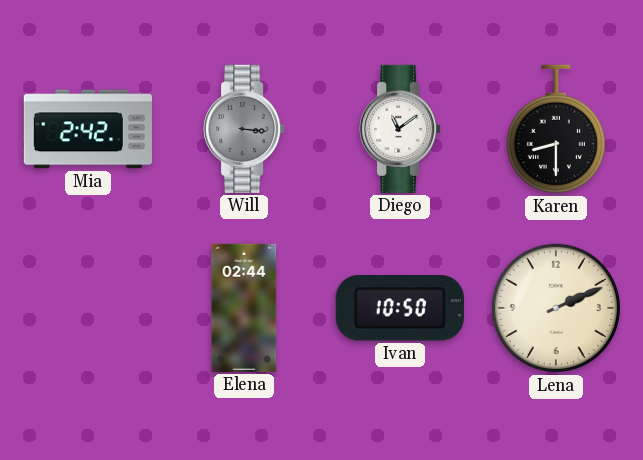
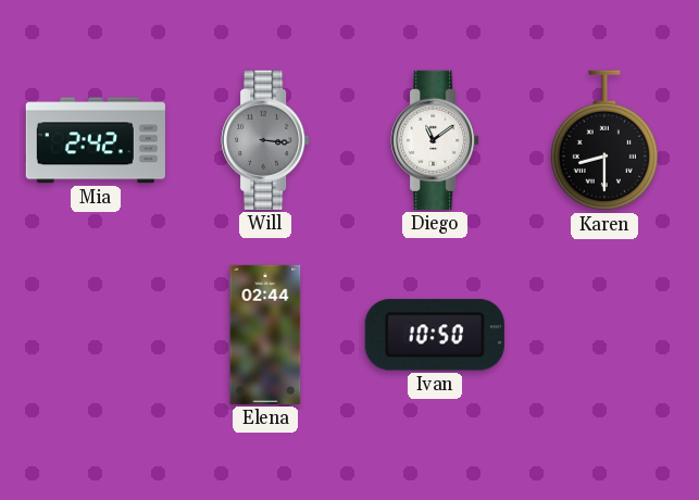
Lena: 2:11 -> none (556, 308)
